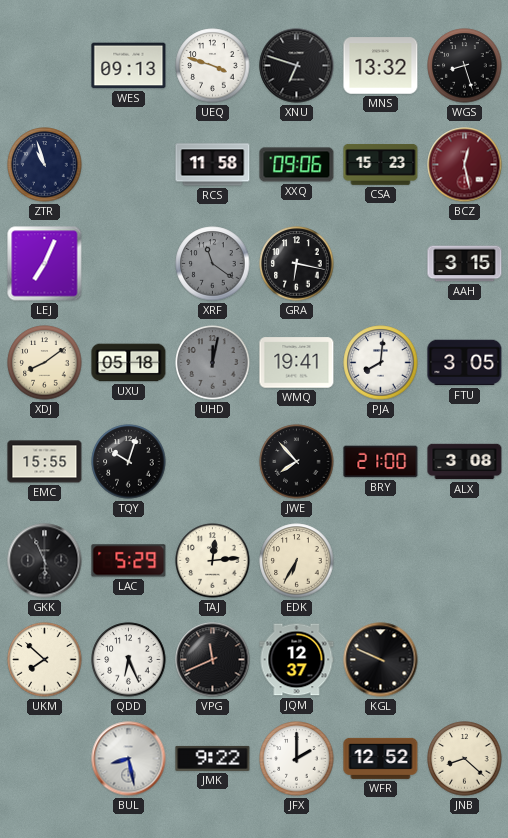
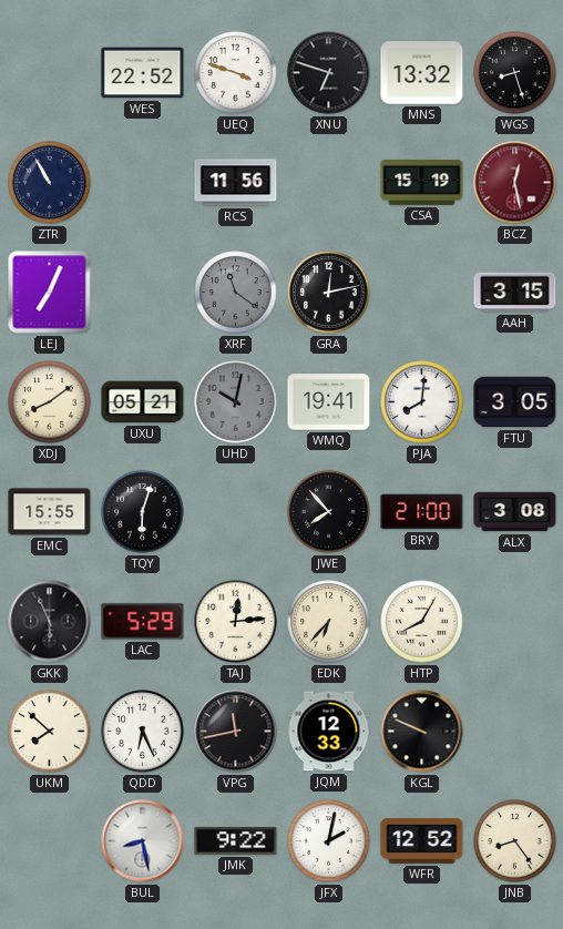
WES: 09:13 -> 22:52 (143, 73)
ZTR: 10:57 -> 10:55 (50, 183)
RCS: 11:58 -> 11:56 (236, 183)
XXQ: 09:06 -> none (297, 165)
CSA: 15:23 -> 15:19 (422, 183)
GRA: 6:17 -> 12:13 (329, 293)
UXU: 05:18 -> 05:21 (143, 402)
UHD: 12:02 -> 10:02 (236, 402)
TQY: 10:03 -> 6:03 (143, 512)
EDK: 6:35 -> 6:37 (329, 622)
HTP: none -> 8:05 (422, 622)
VPG: 11:41 -> 11:43 (236, 732)
JQM: 12:37 -> 12:33 (329, 732)
JFX: 2:00 -> 2:02 (329, 841)
JNB: 8:22 -> 8:24 (515, 841)
